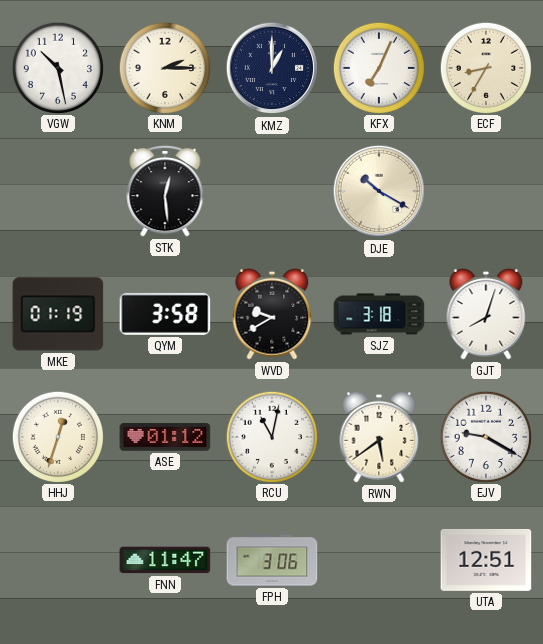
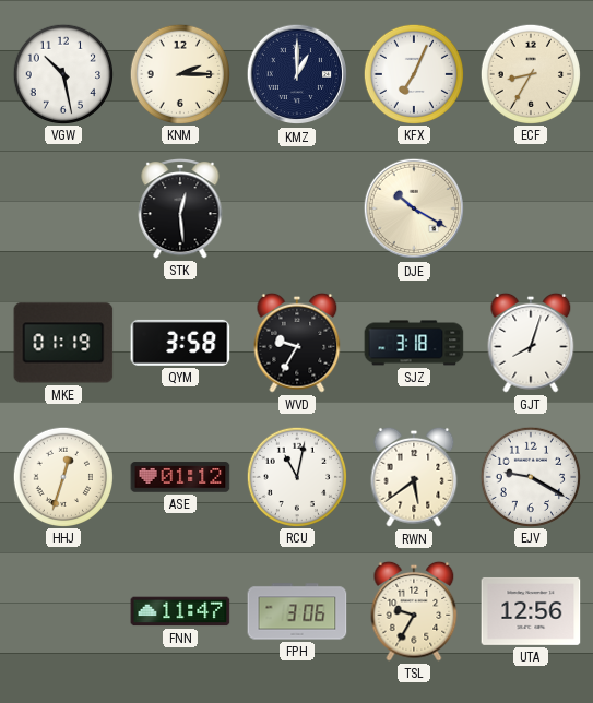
WVD: 9:40 -> 9:35 (297, 343)
TSL: none -> 9:35 (414, 611)
UTA: 12:51 -> 12:56 (531, 611)
